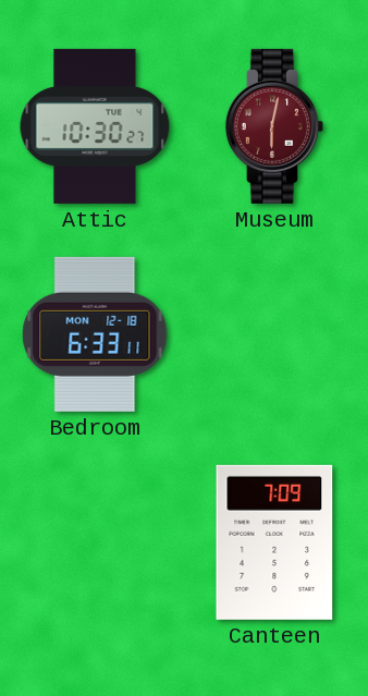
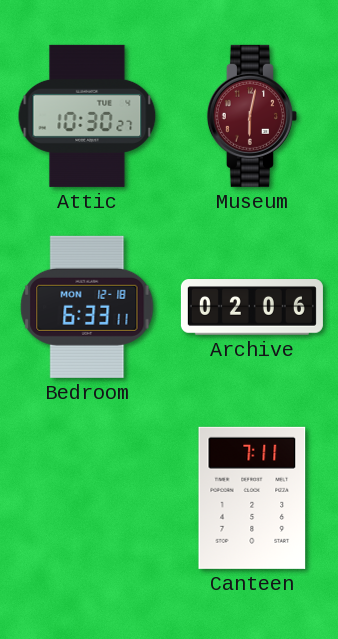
Archive: none -> 02:06 (252, 307)
Canteen: 7:09 -> 7:11 (252, 498)
